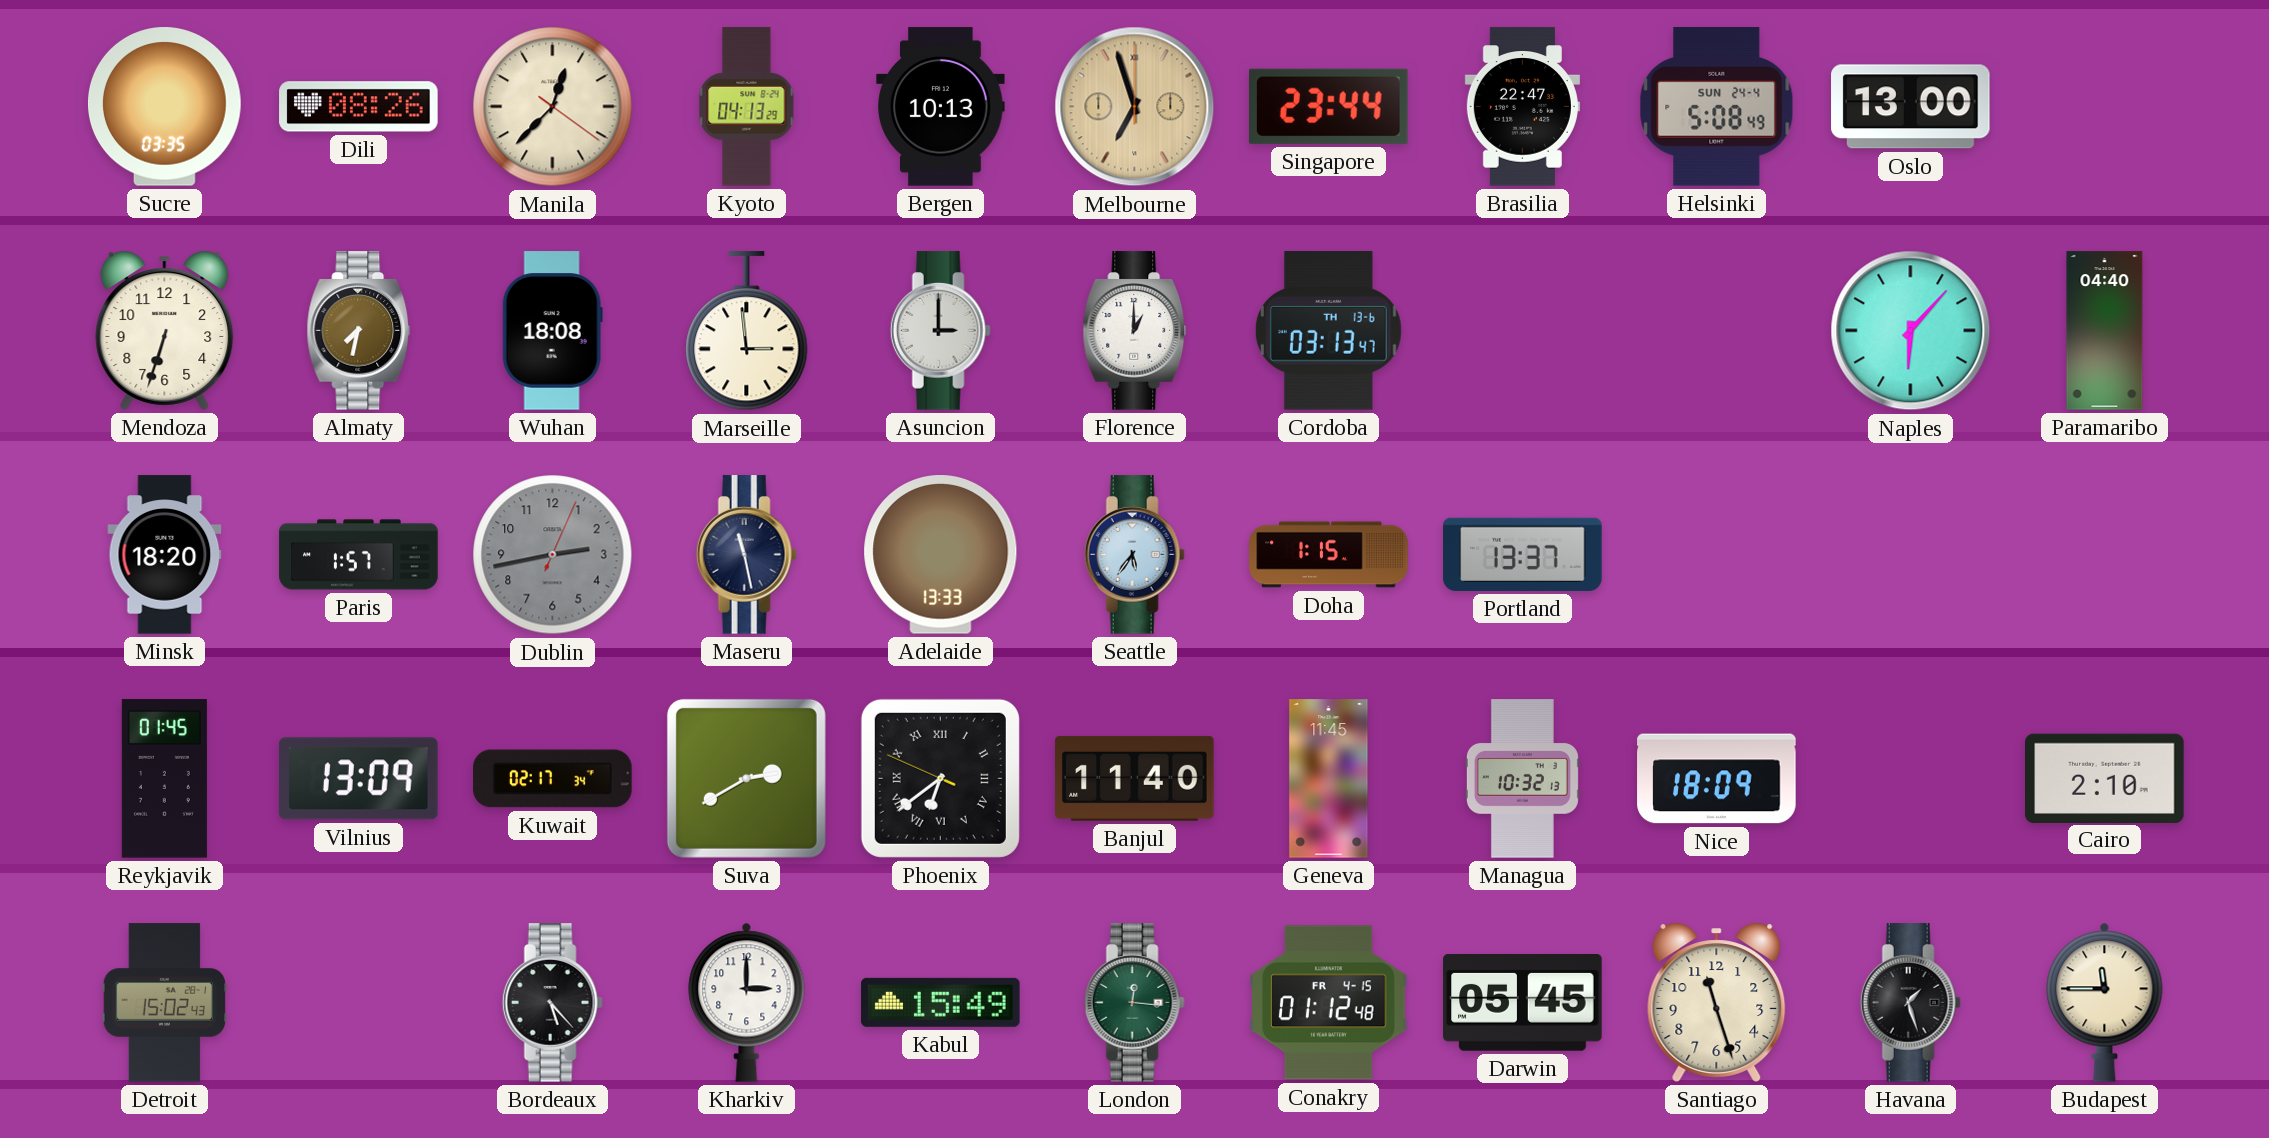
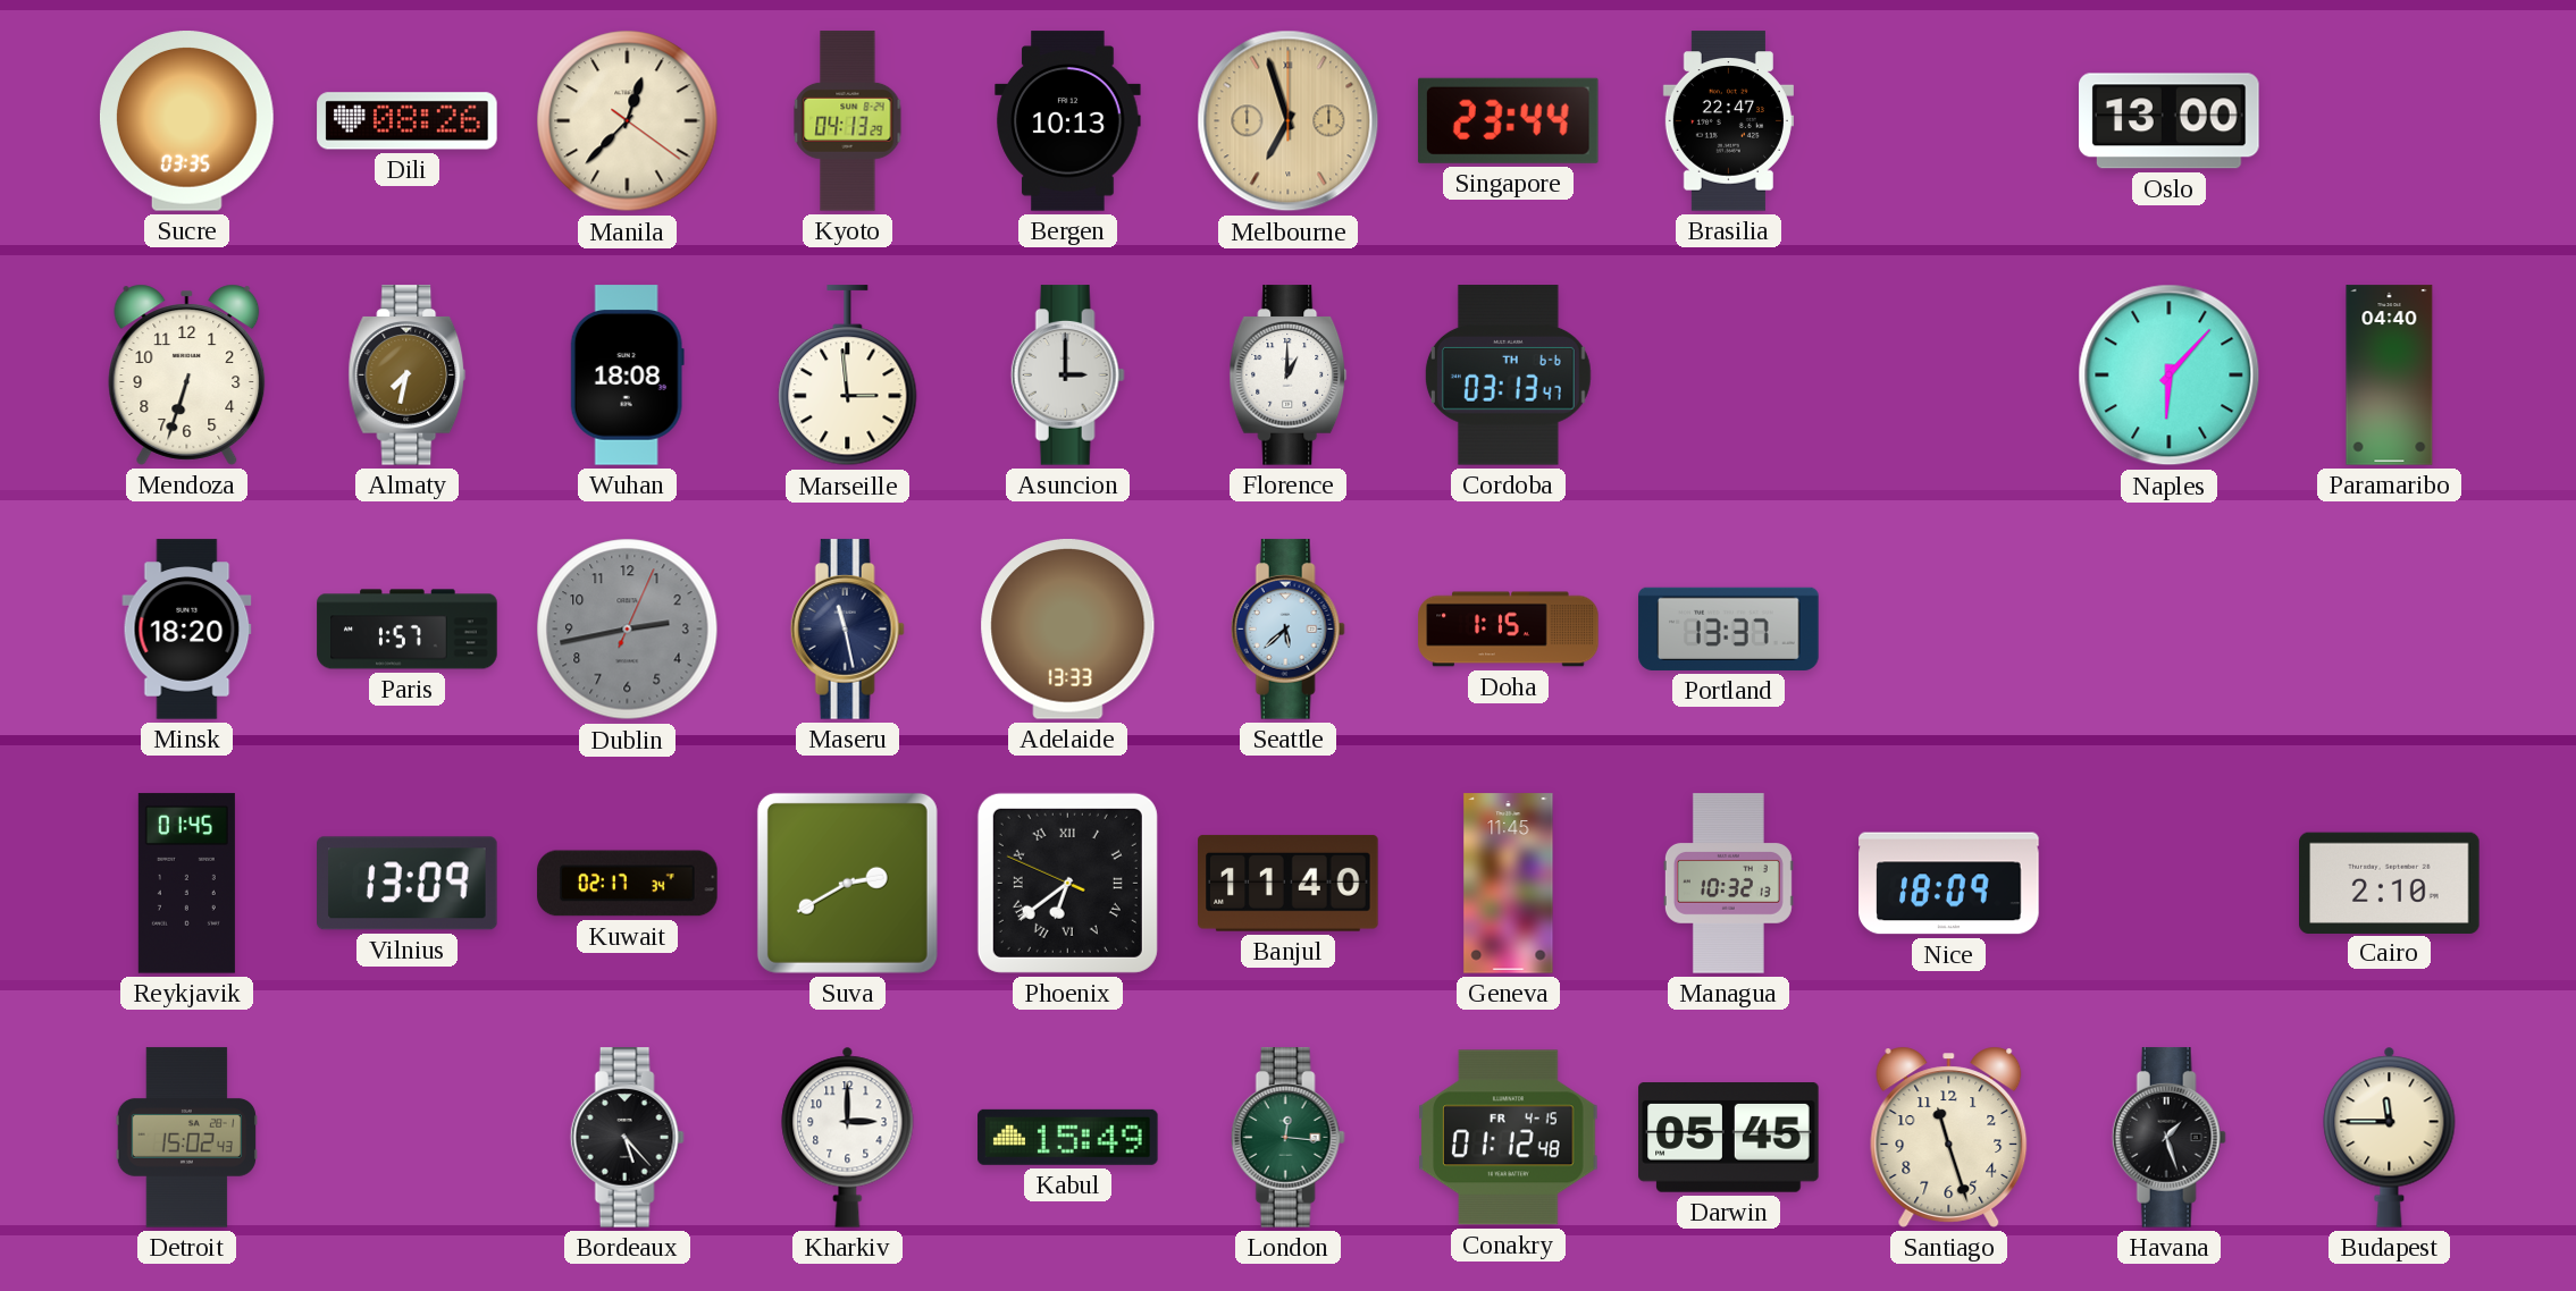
Helsinki: 5:08 -> none (1717, 107)
Cordoba date: TH 13-6 -> TH 6-6 (1508, 376)
Seattle: 5:36 -> 5:38 (1287, 630)
